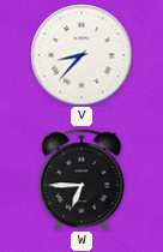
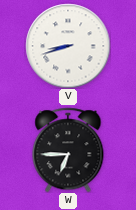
V: 8:37 -> 8:42 (68, 46)
